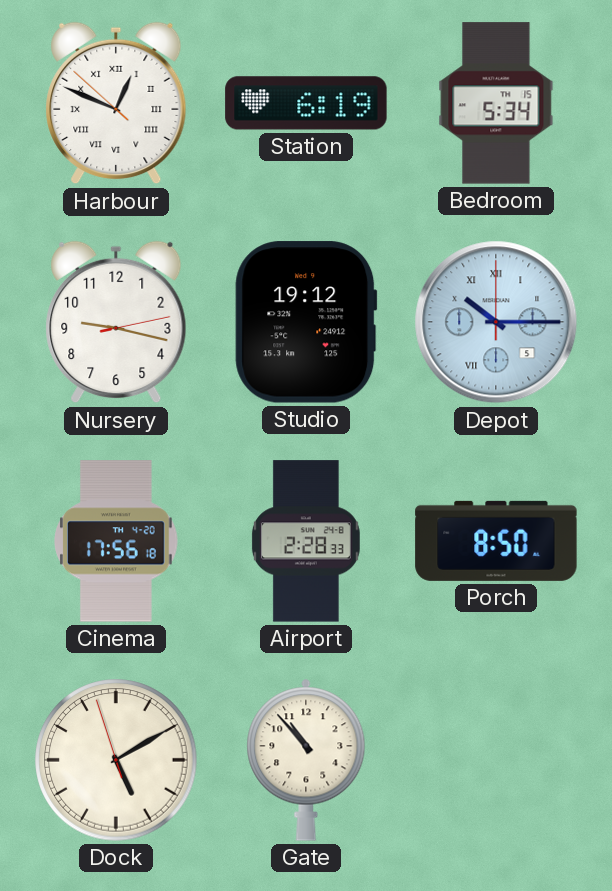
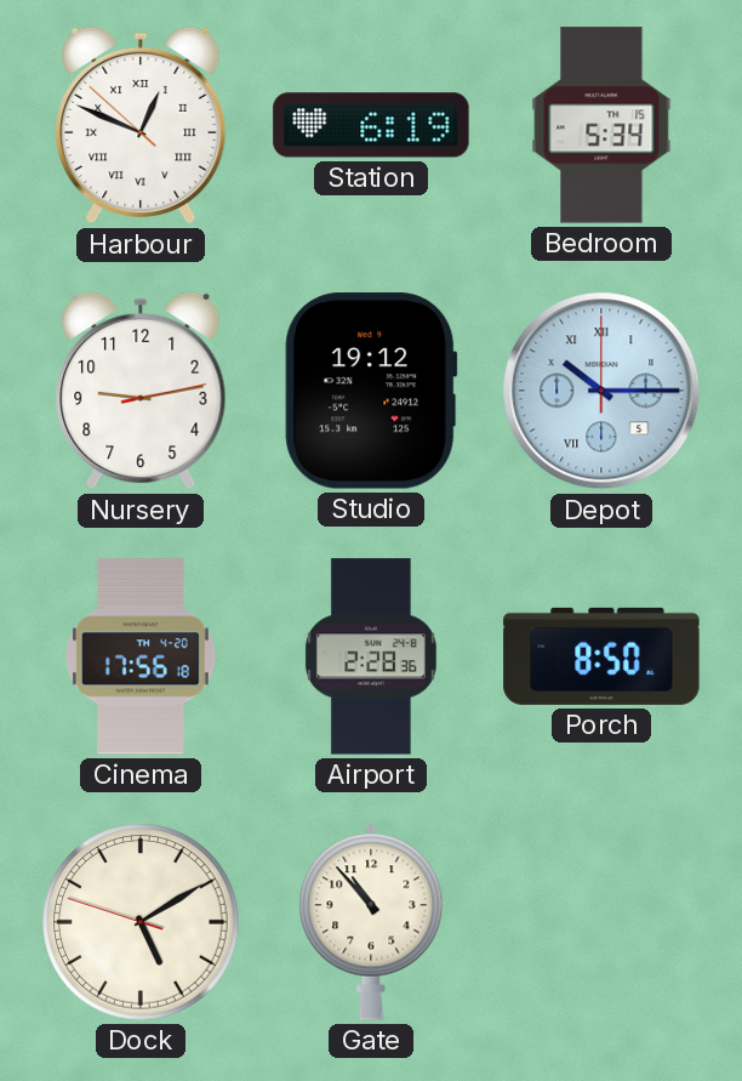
Nursery: 9:17 -> 9:13 (141, 391)
Airport: 2:28:33 -> 2:28:36 (371, 656)
Dock: 5:09:57 -> 5:09:48 (141, 922)
